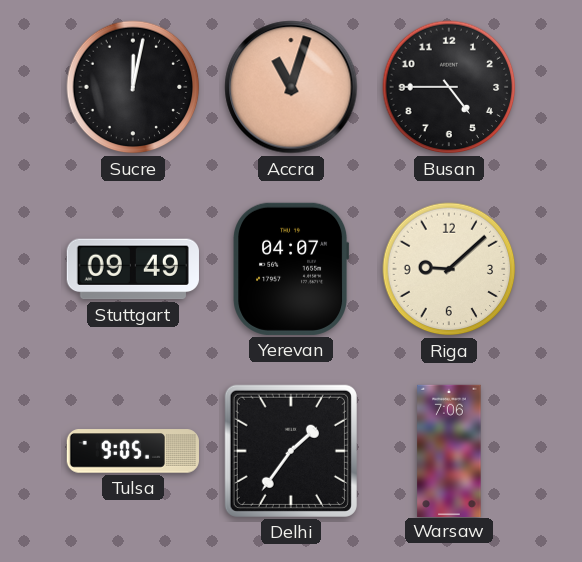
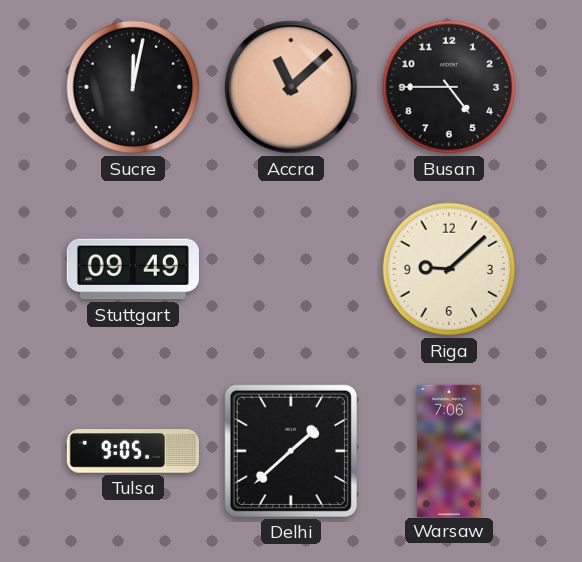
Accra: 11:03 -> 11:08 (291, 87)
Yerevan: 04:07 -> none (291, 269)
Delhi: 1:36 -> 1:38 (291, 451)
